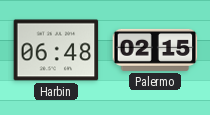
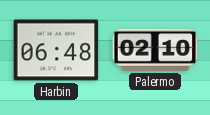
Palermo: 02:15 -> 02:10 (155, 50)
